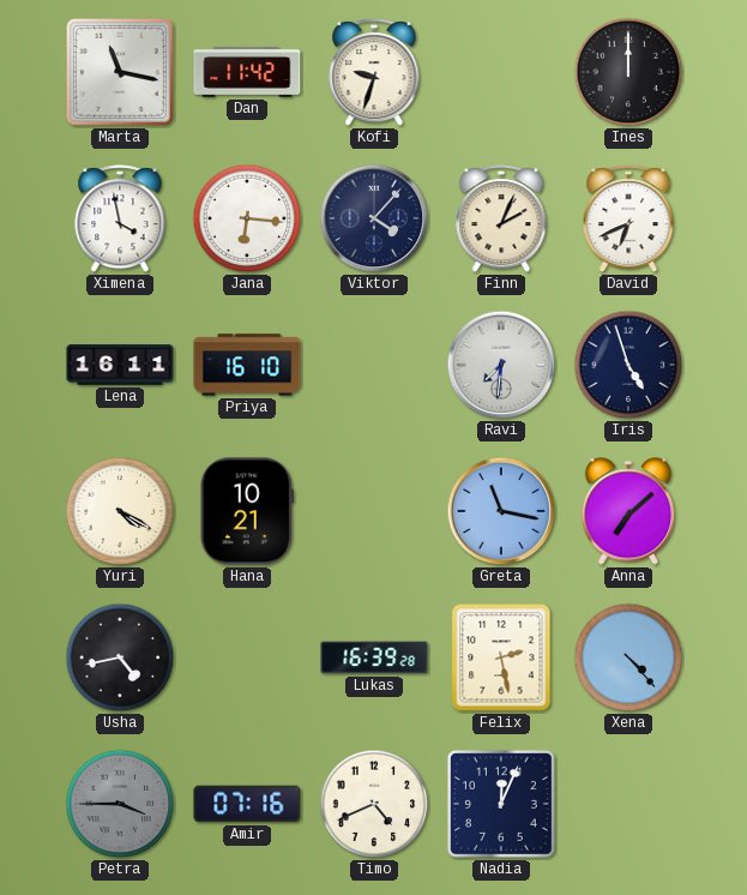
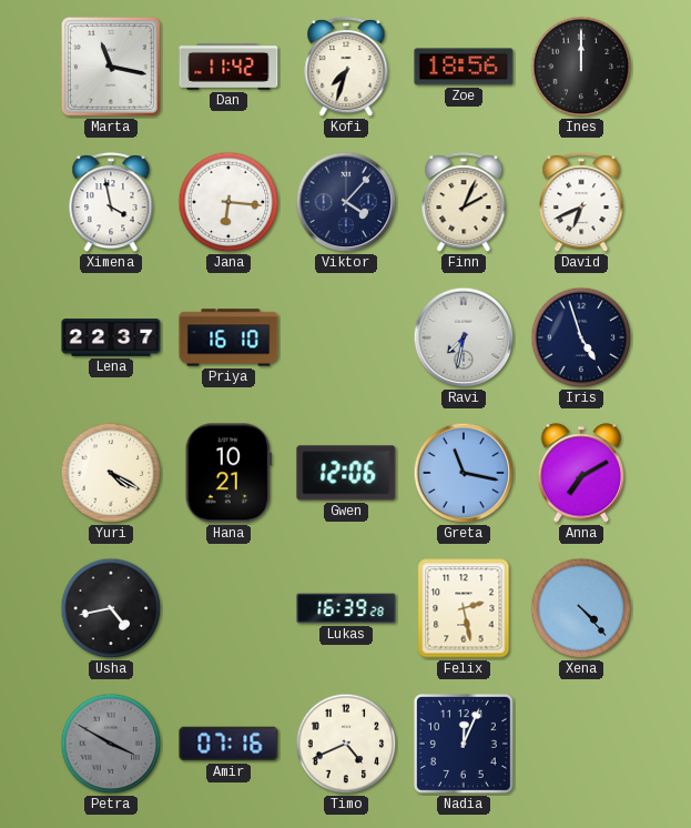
Kofi: 9:33 -> 7:33 (346, 68)
Zoe: none -> 18:56 (464, 67)
Lena: 16:11 -> 22:37 (111, 337)
Ravi: 7:31 -> 7:32 (464, 337)
Gwen: none -> 12:06 (346, 473)
Anna: 7:08 -> 7:10 (581, 473)
Petra: 3:45 -> 3:50 (111, 744)
